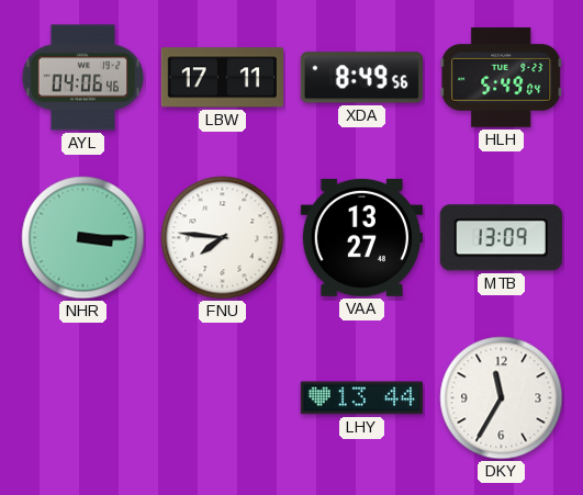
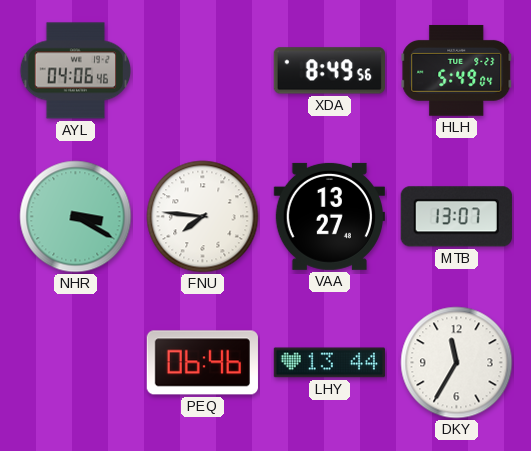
LBW: 17:11 -> none (222, 78)
NHR: 3:15 -> 3:20 (76, 217)
MTB: 13:09 -> 13:07 (456, 217)
PEQ: none -> 06:46 (202, 363)
